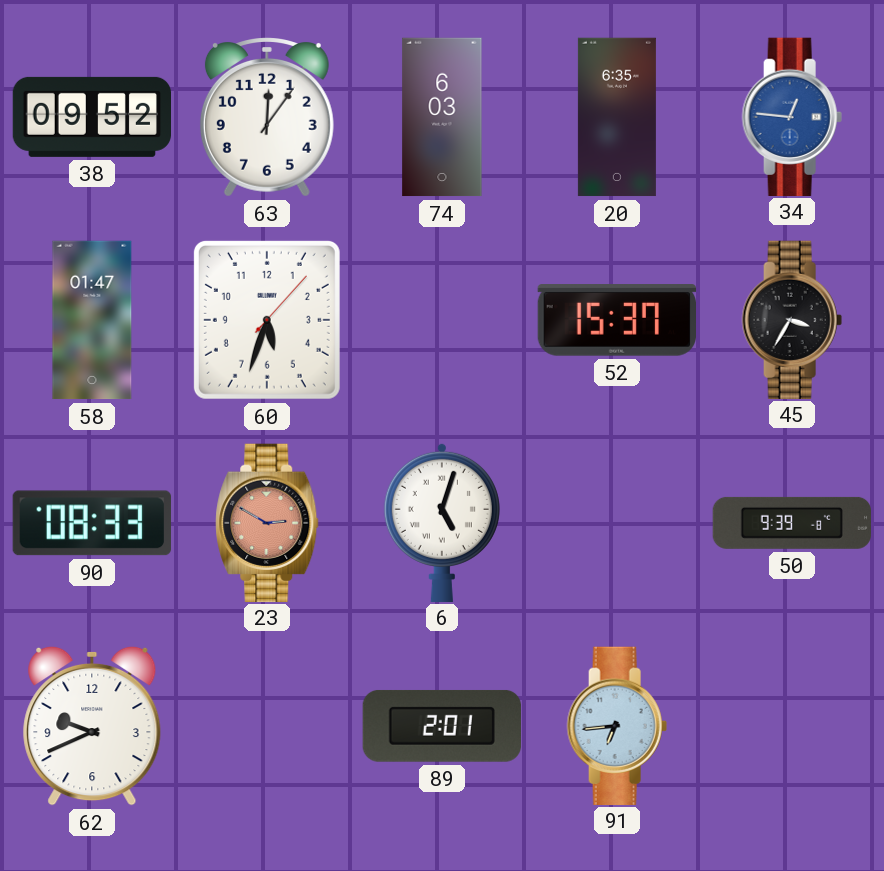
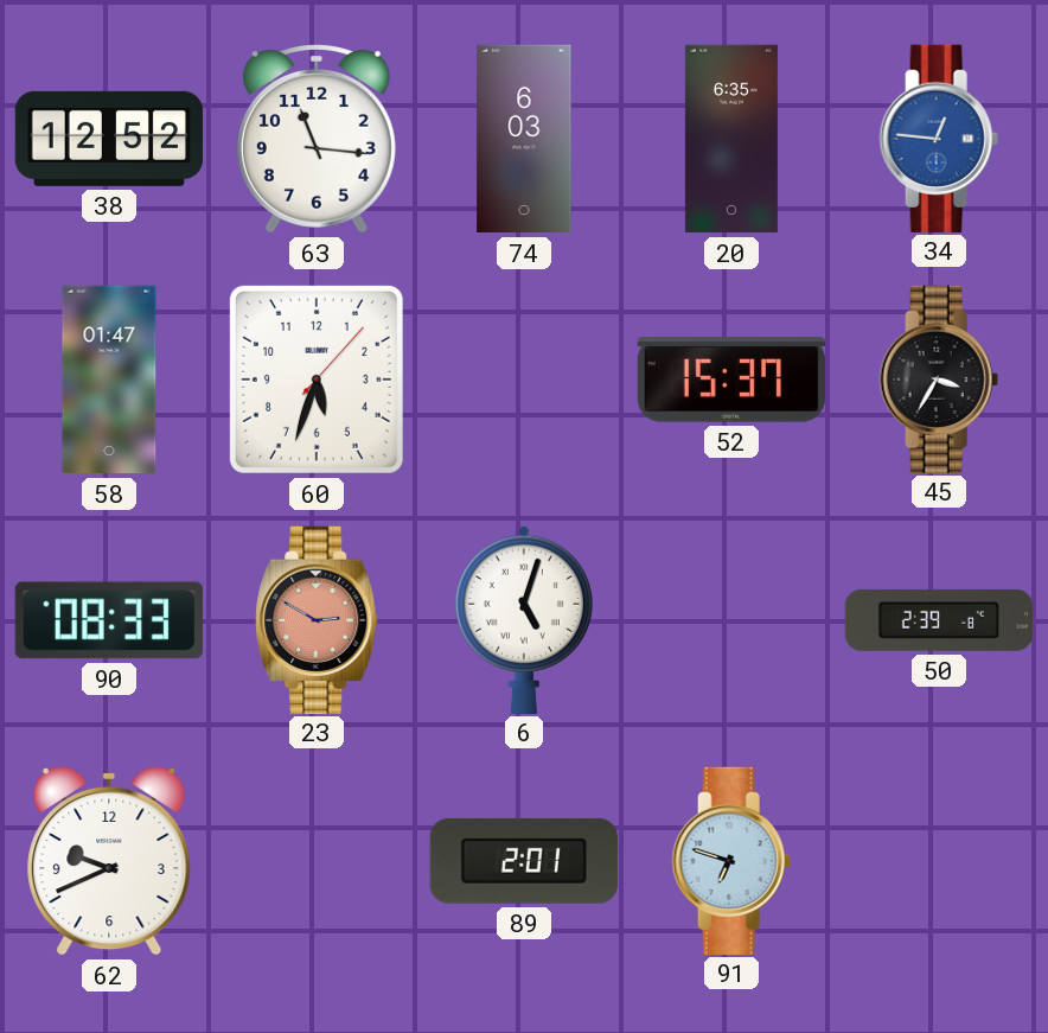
38: 09:52 -> 12:52 (109, 139)
63: 12:06 -> 11:16 (317, 140)
50: 9:39 -> 2:39 (938, 620)
91: 6:44 -> 6:48 (731, 860)
